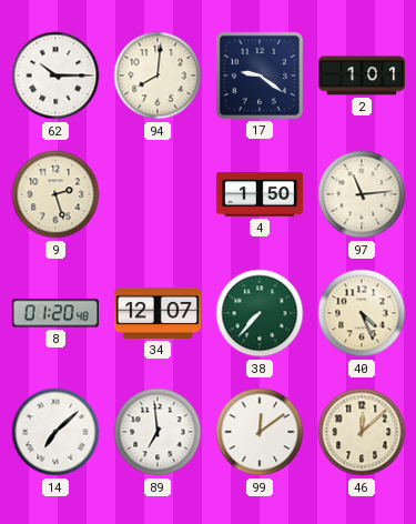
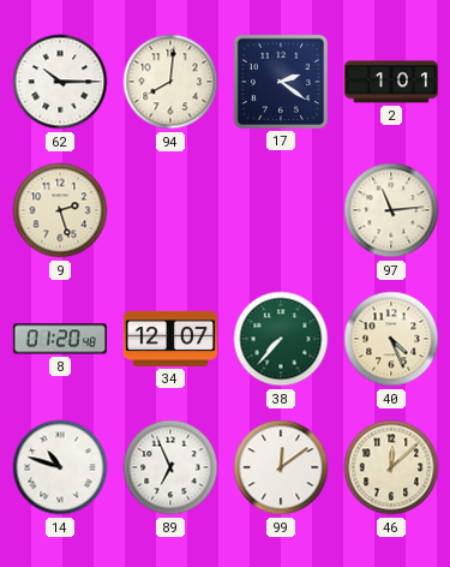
17: 9:21 -> 2:21 (281, 82)
4: 1:50 -> none (258, 194)
14: 7:08 -> 10:48 (60, 467)
89: 6:59 -> 6:56 (170, 467)
